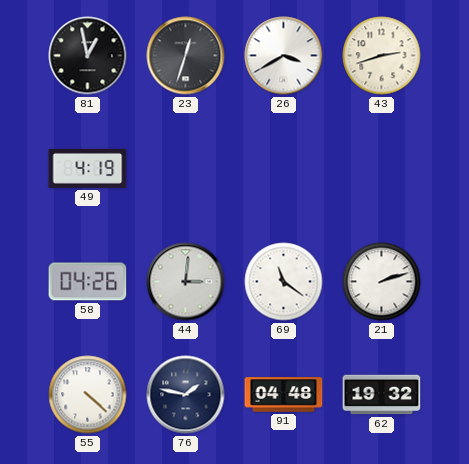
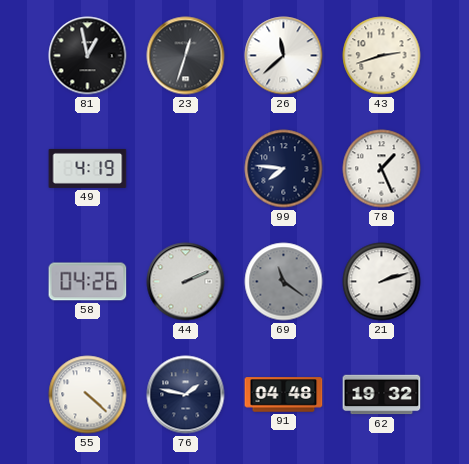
26: 3:40 -> 11:38 (284, 56)
99: none -> 7:46 (284, 169)
78: none -> 1:26 (382, 169)
44: 3:01 -> 2:11 (186, 282)
69 dial: white -> grey (284, 282)
